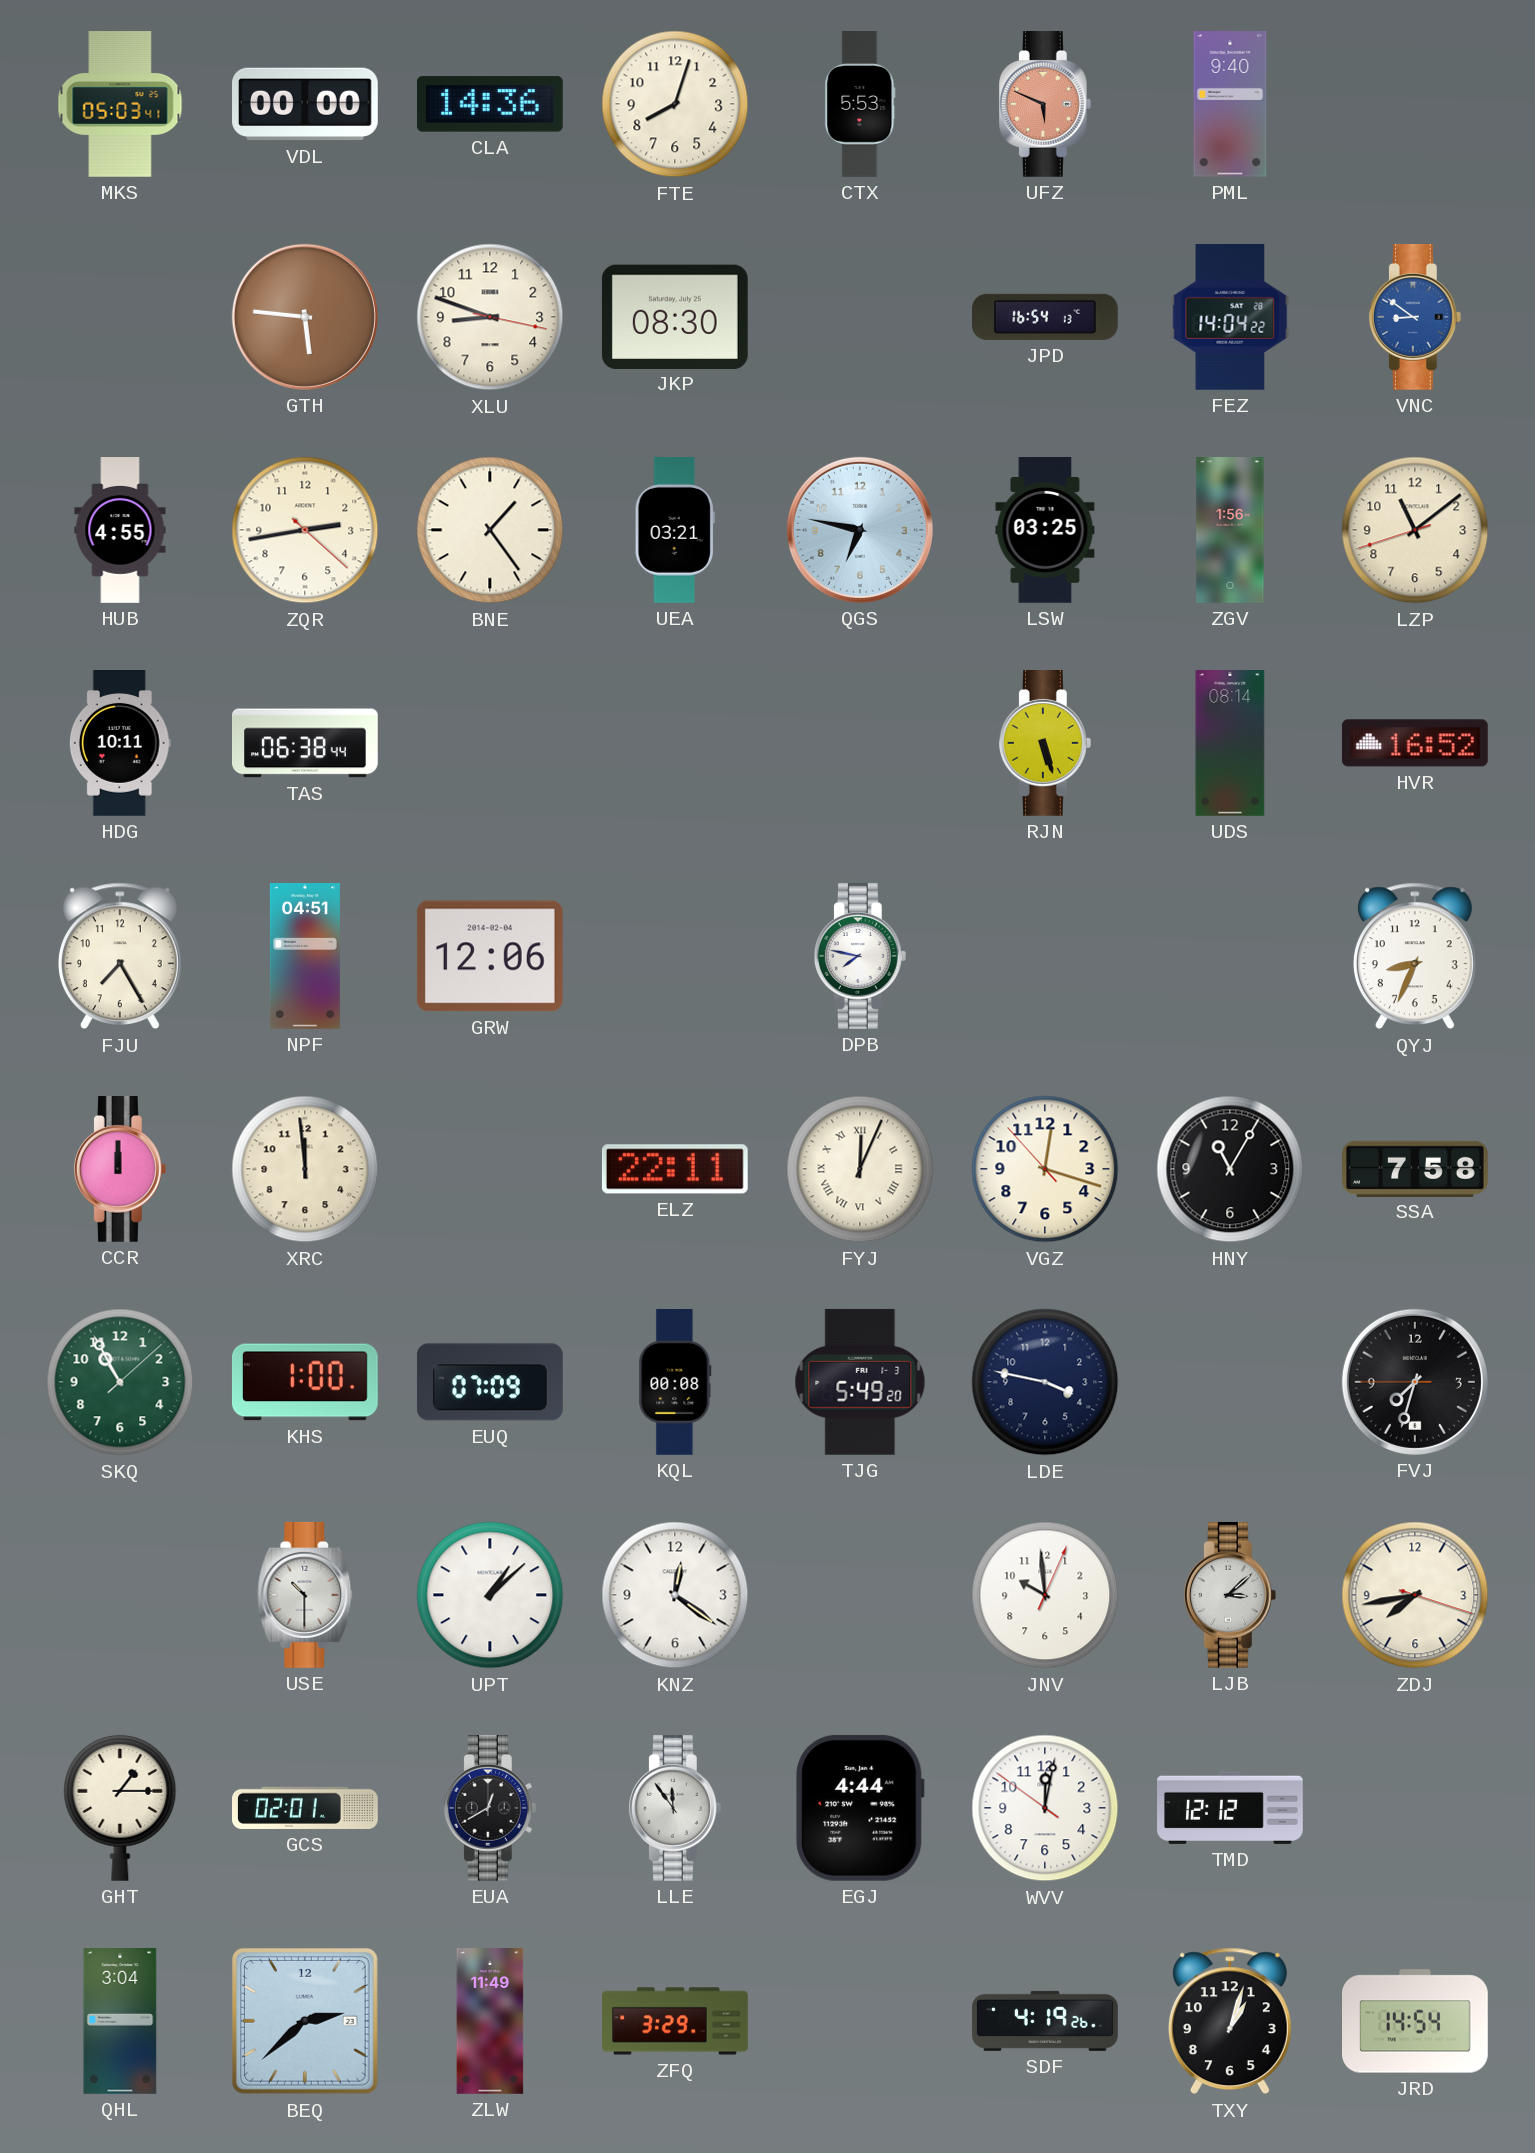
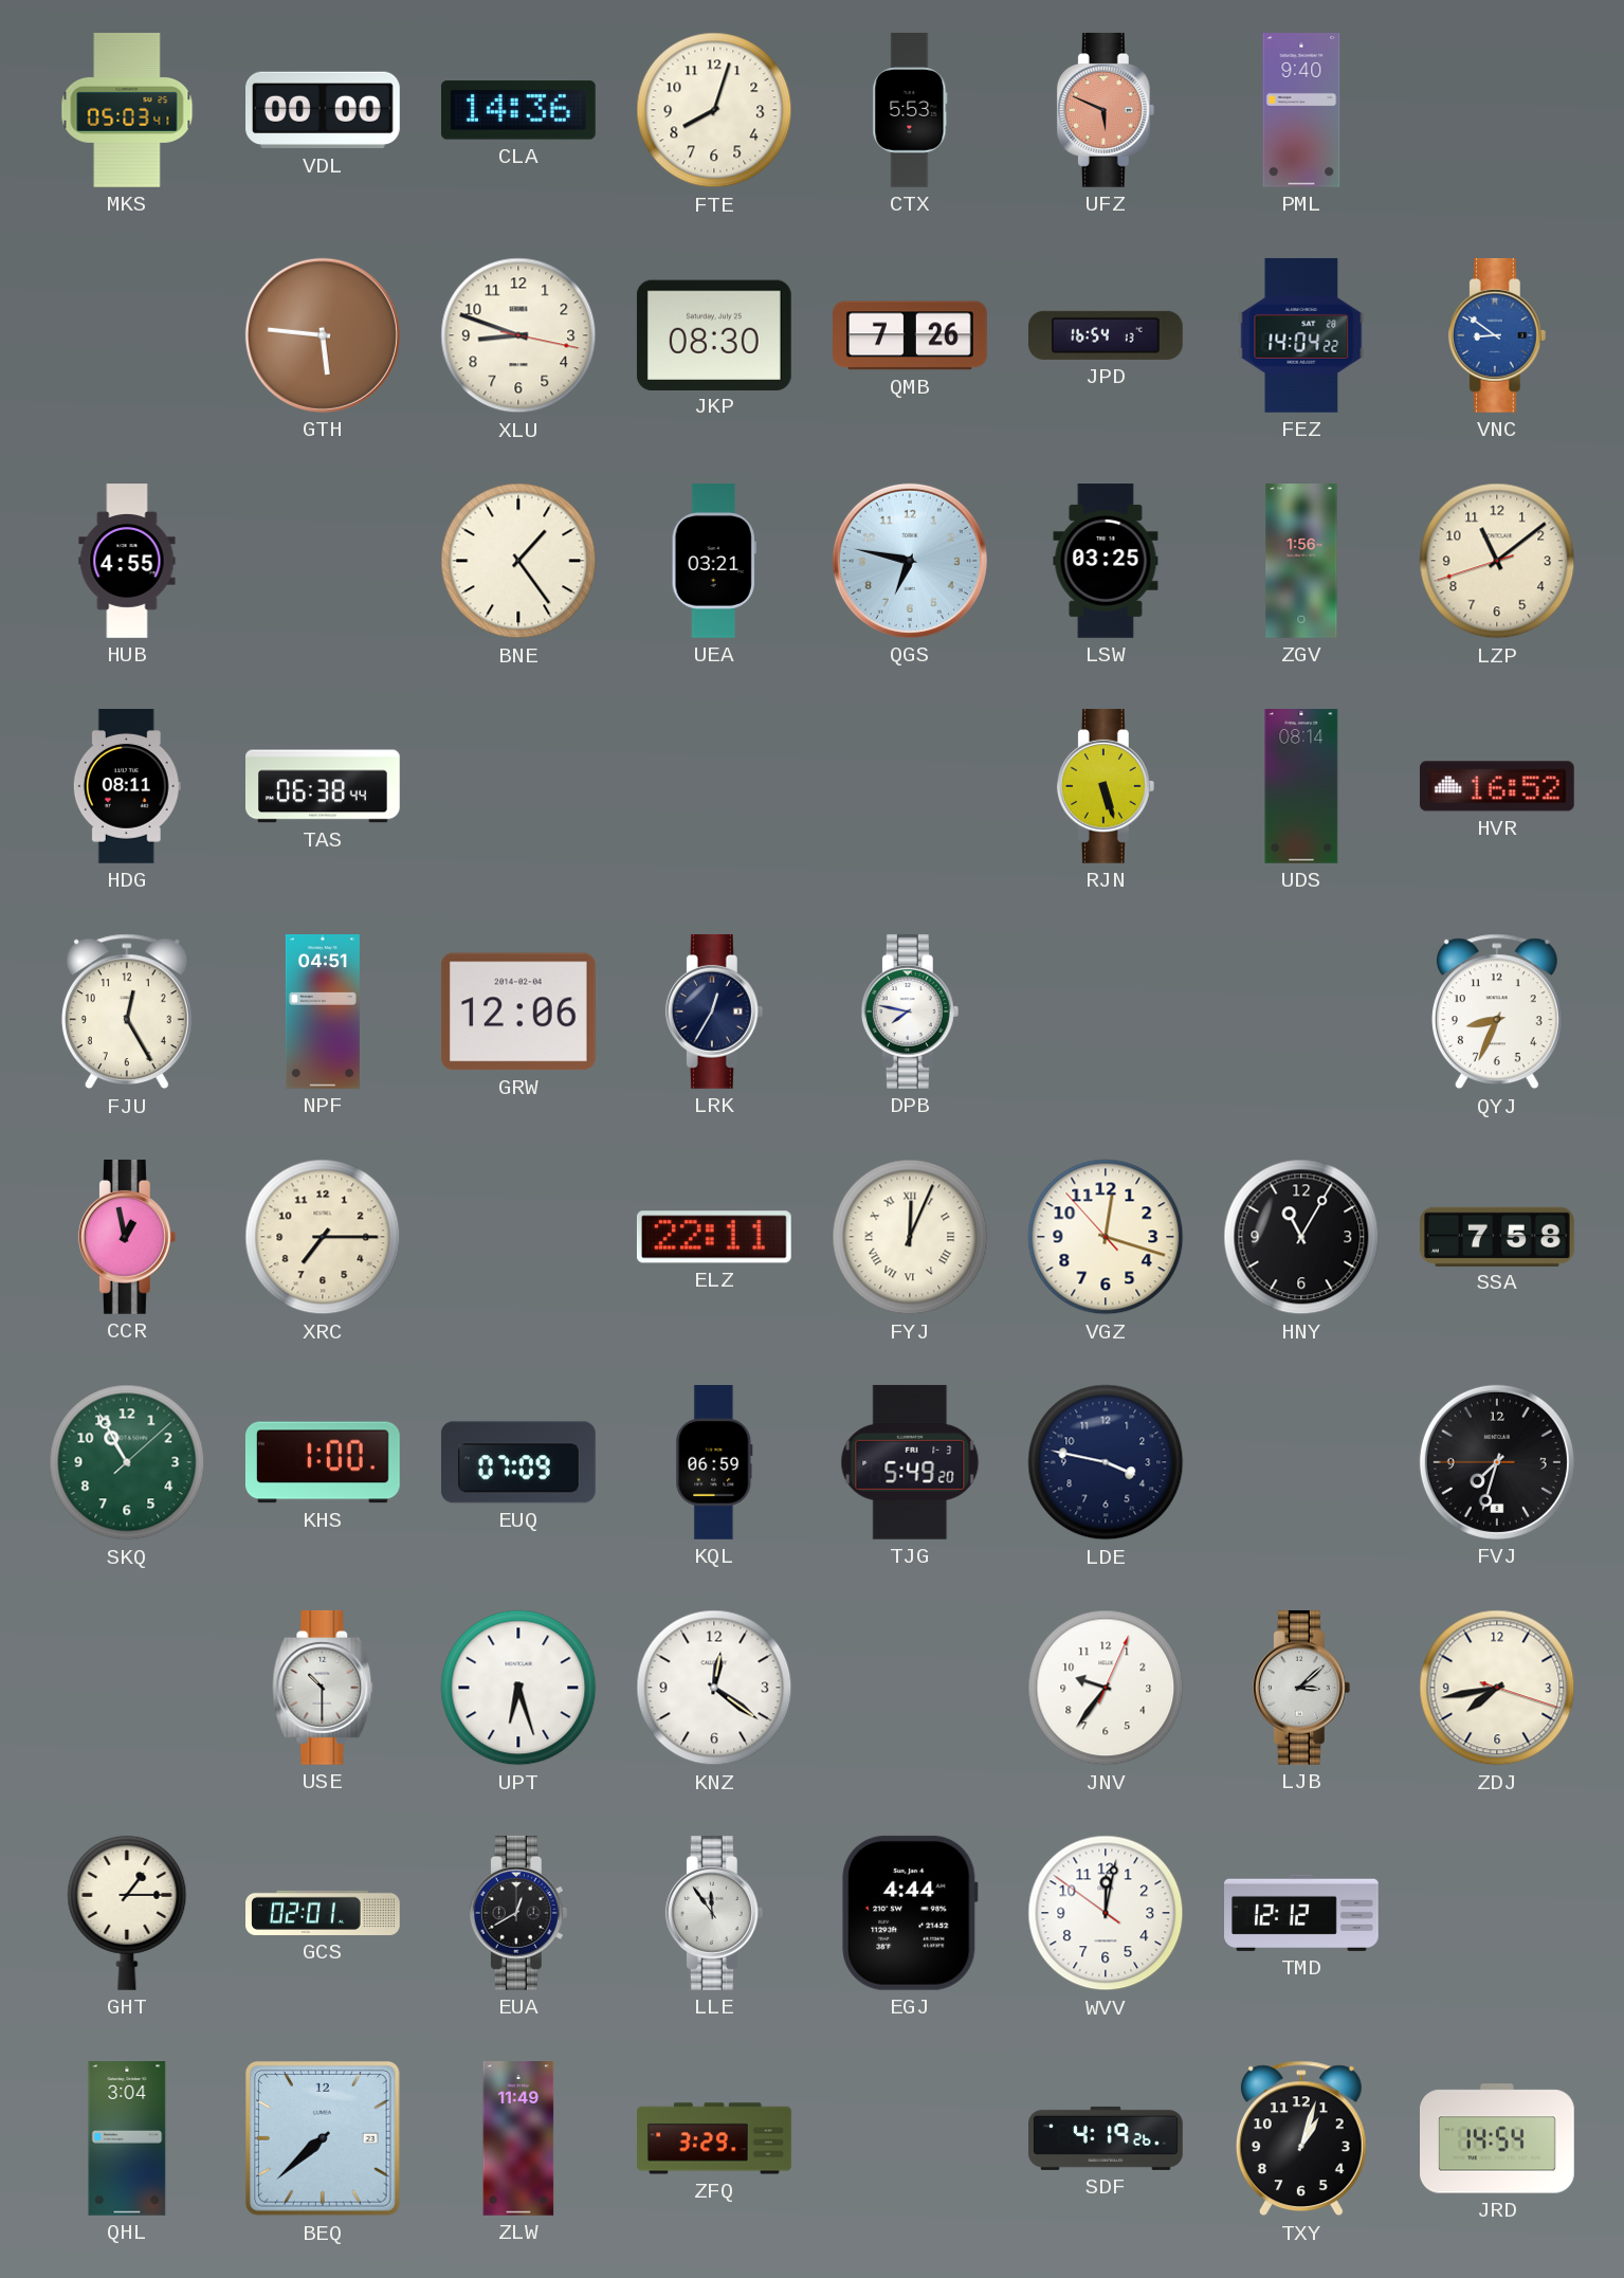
QMB: none -> 7:26 (911, 335)
ZQR: 2:43 -> none (305, 530)
HDG: 10:11 -> 08:11 (127, 787)
FJU: 7:25 -> 12:25 (127, 1012)
LRK: none -> 12:35 (714, 1012)
CCR: 12:00 -> 12:58 (127, 1237)
XRC: 11:59 -> 7:15 (323, 1237)
KQL: 00:08 -> 06:59 (714, 1463)
UPT: 1:08 -> 6:27 (518, 1688)
JNV: 9:59 -> 9:36 (1106, 1688)
BEQ: 2:38 -> 7:38 (323, 2138)
